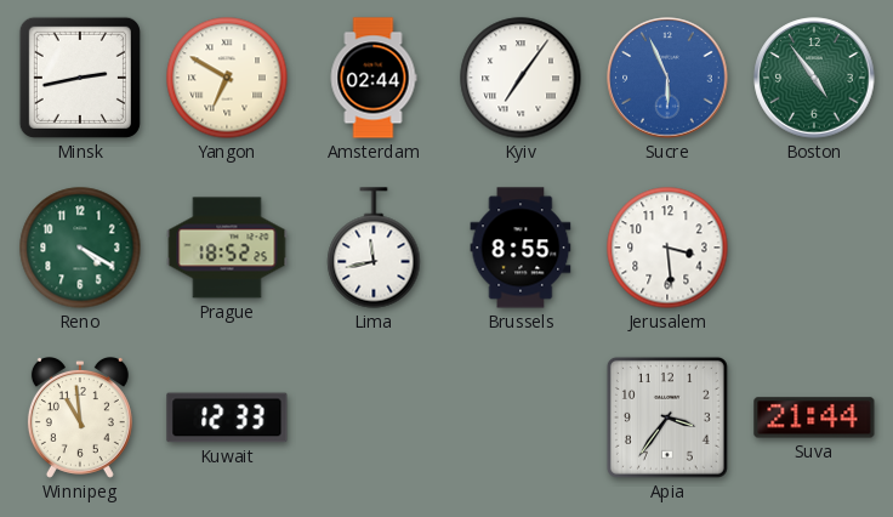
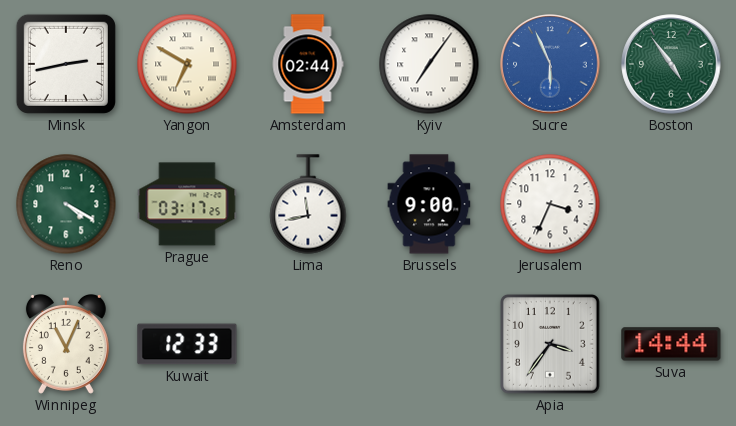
Prague: 18:52 -> 03:17 (187, 204)
Brussels: 8:55 -> 9:00 (429, 204)
Jerusalem: 3:29 -> 3:34 (550, 204)
Winnipeg: 10:59 -> 11:04 (66, 345)
Suva: 21:44 -> 14:44 (671, 344)
